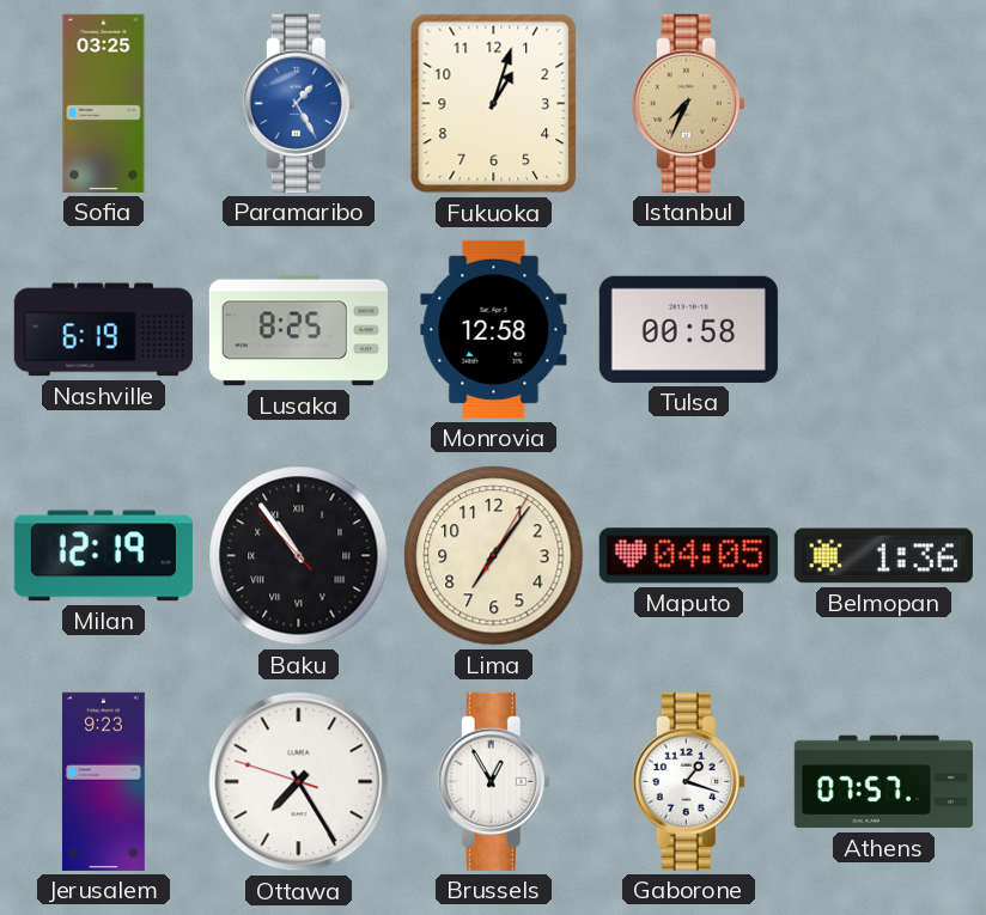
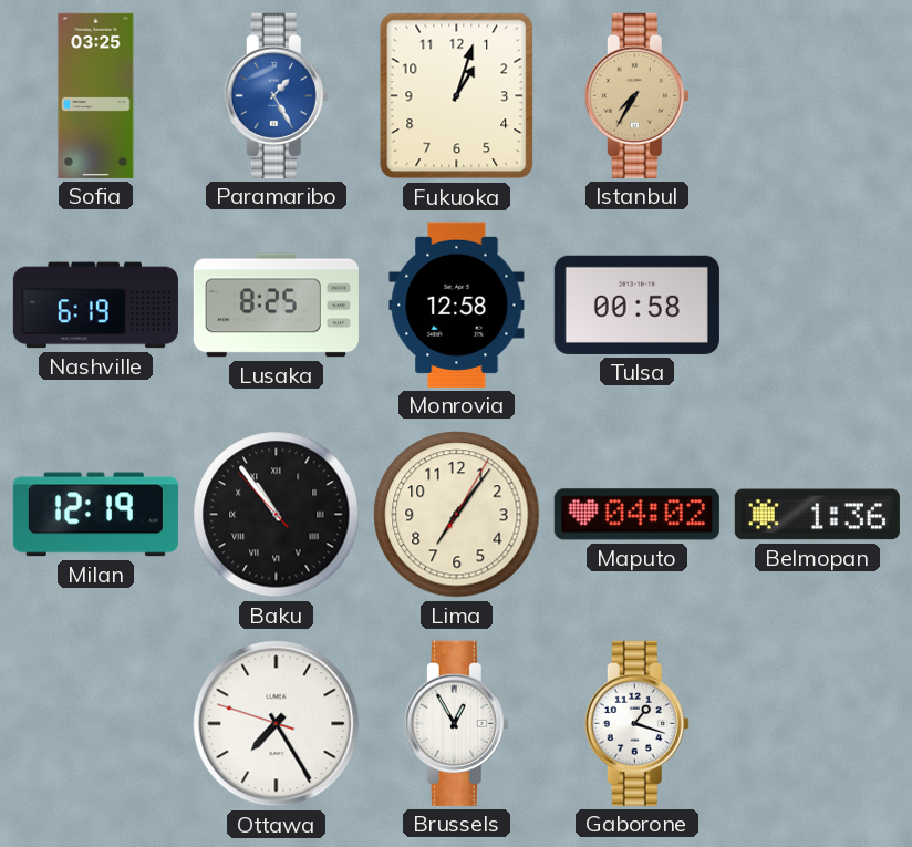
Istanbul: 7:34 -> 7:35 (636, 95)
Maputo: 04:05 -> 04:02 (636, 515)
Jerusalem: 9:23 -> none (103, 781)
Athens: 07:57 -> none (883, 782)
